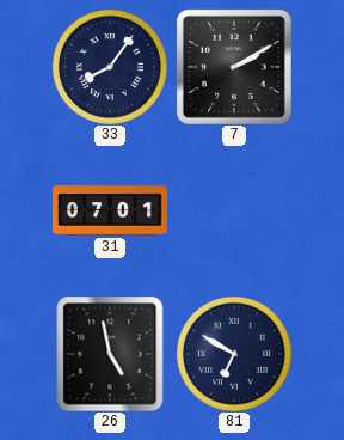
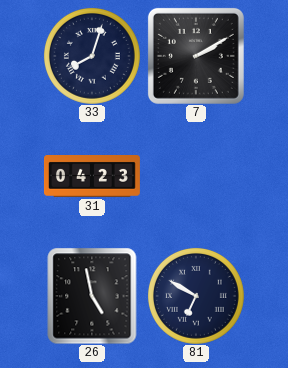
33: 8:06 -> 8:03 (92, 56)
31: 07:01 -> 04:23 (92, 177)
